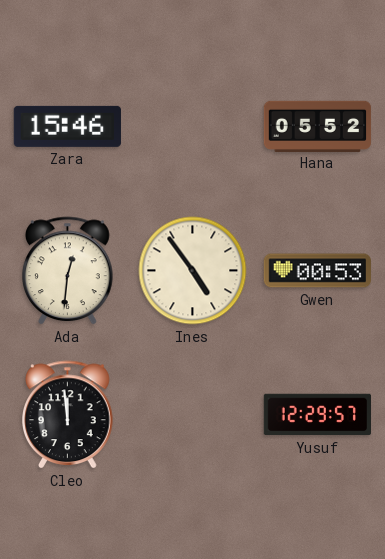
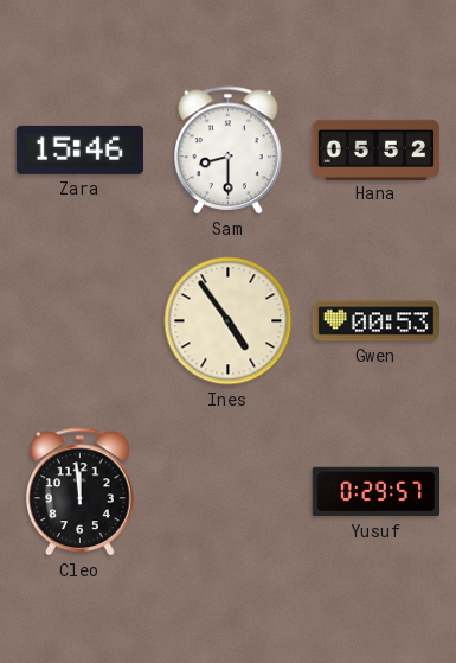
Sam: none -> 8:30 (229, 151)
Ada: 12:31 -> none (68, 271)
Yusuf: 12:29 -> 0:29 (377, 492)
